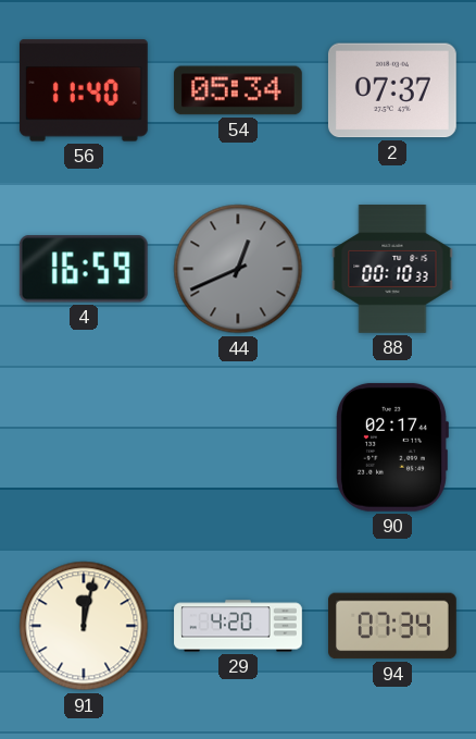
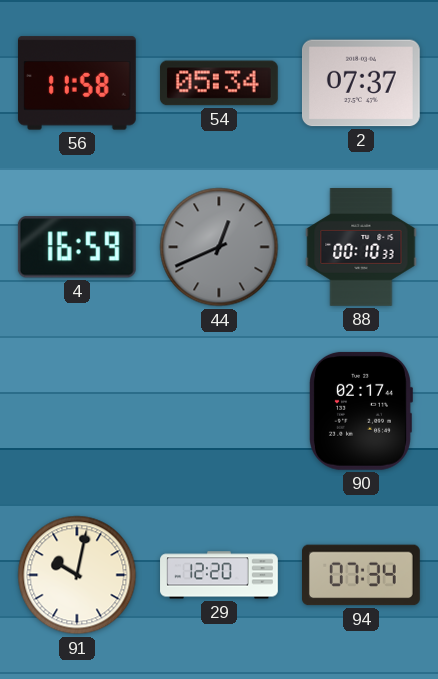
56: 11:40 -> 11:58 (77, 83)
91: 12:02 -> 10:02 (77, 575)
29: 4:20 -> 12:20 (219, 575)
